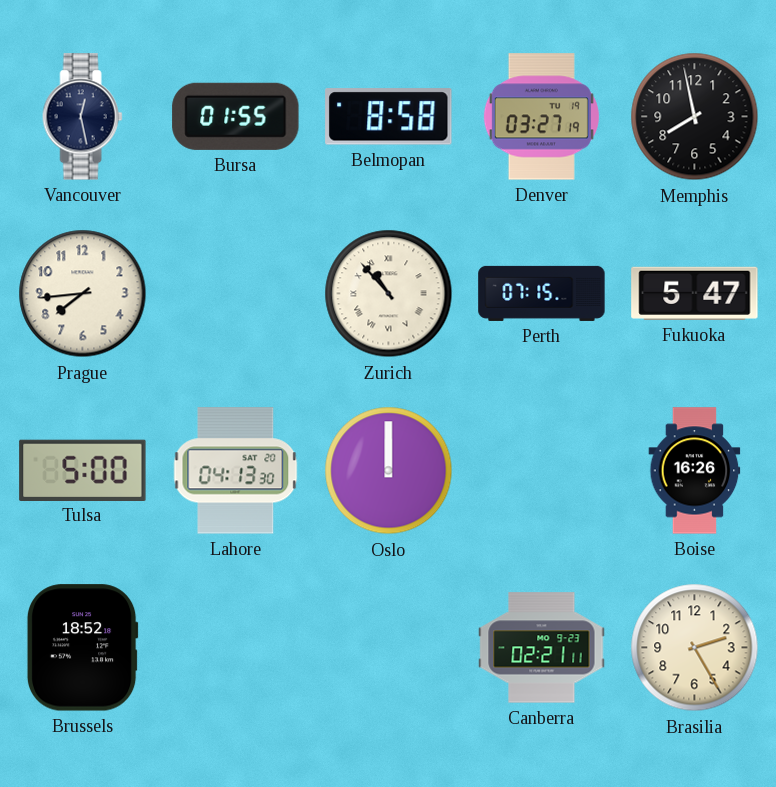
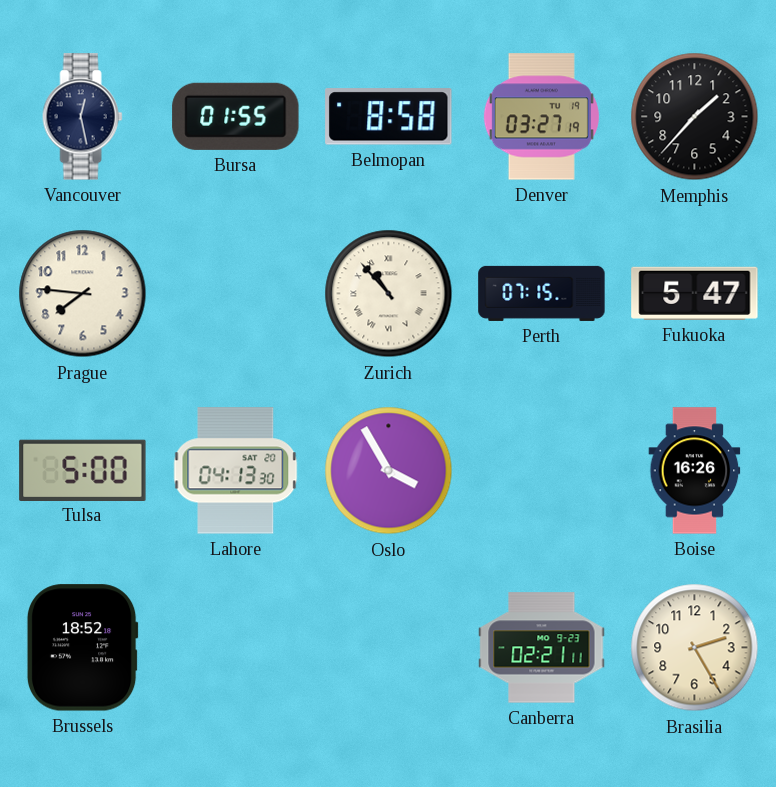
Memphis: 7:58 -> 1:37 (695, 117)
Prague: 7:44 -> 7:46 (83, 294)
Oslo: 12:00 -> 3:55 (389, 471)
